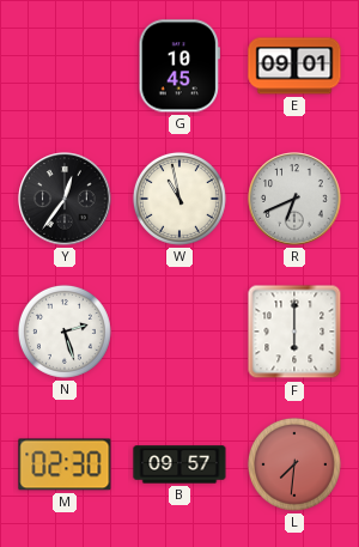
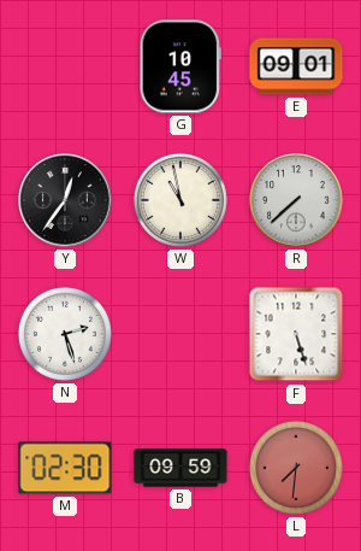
R: 6:41 -> 7:38 (296, 200)
F: 6:00 -> 5:27 (296, 334)
B: 09:57 -> 09:59 (180, 468)
